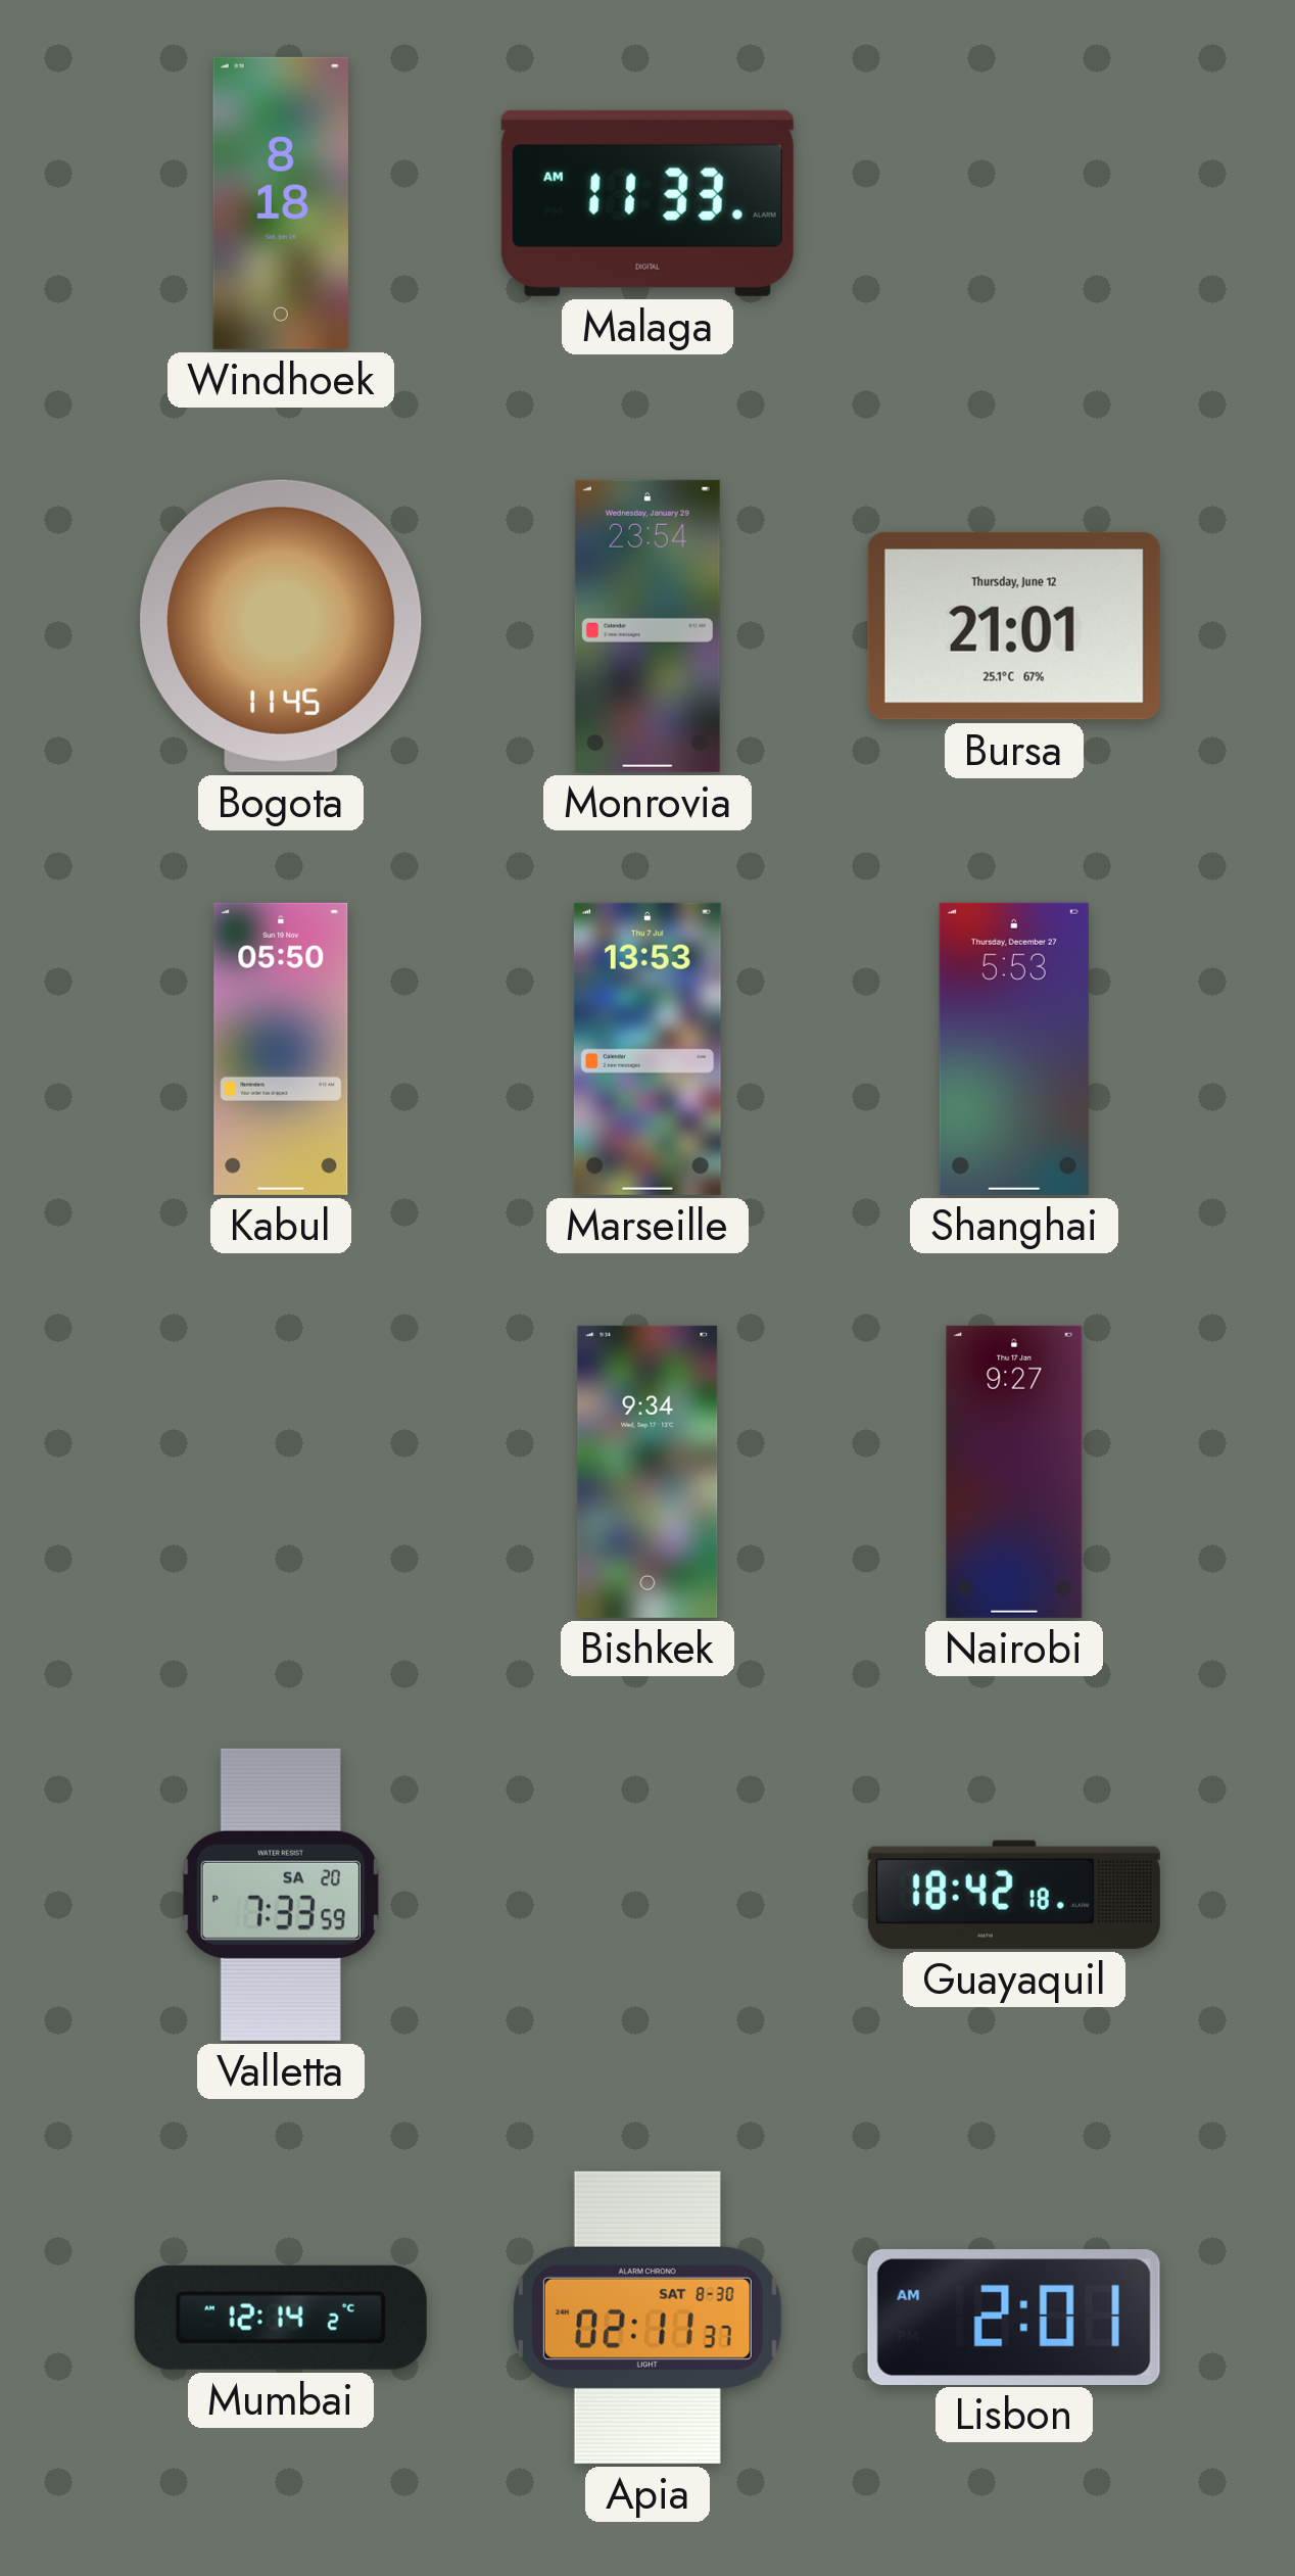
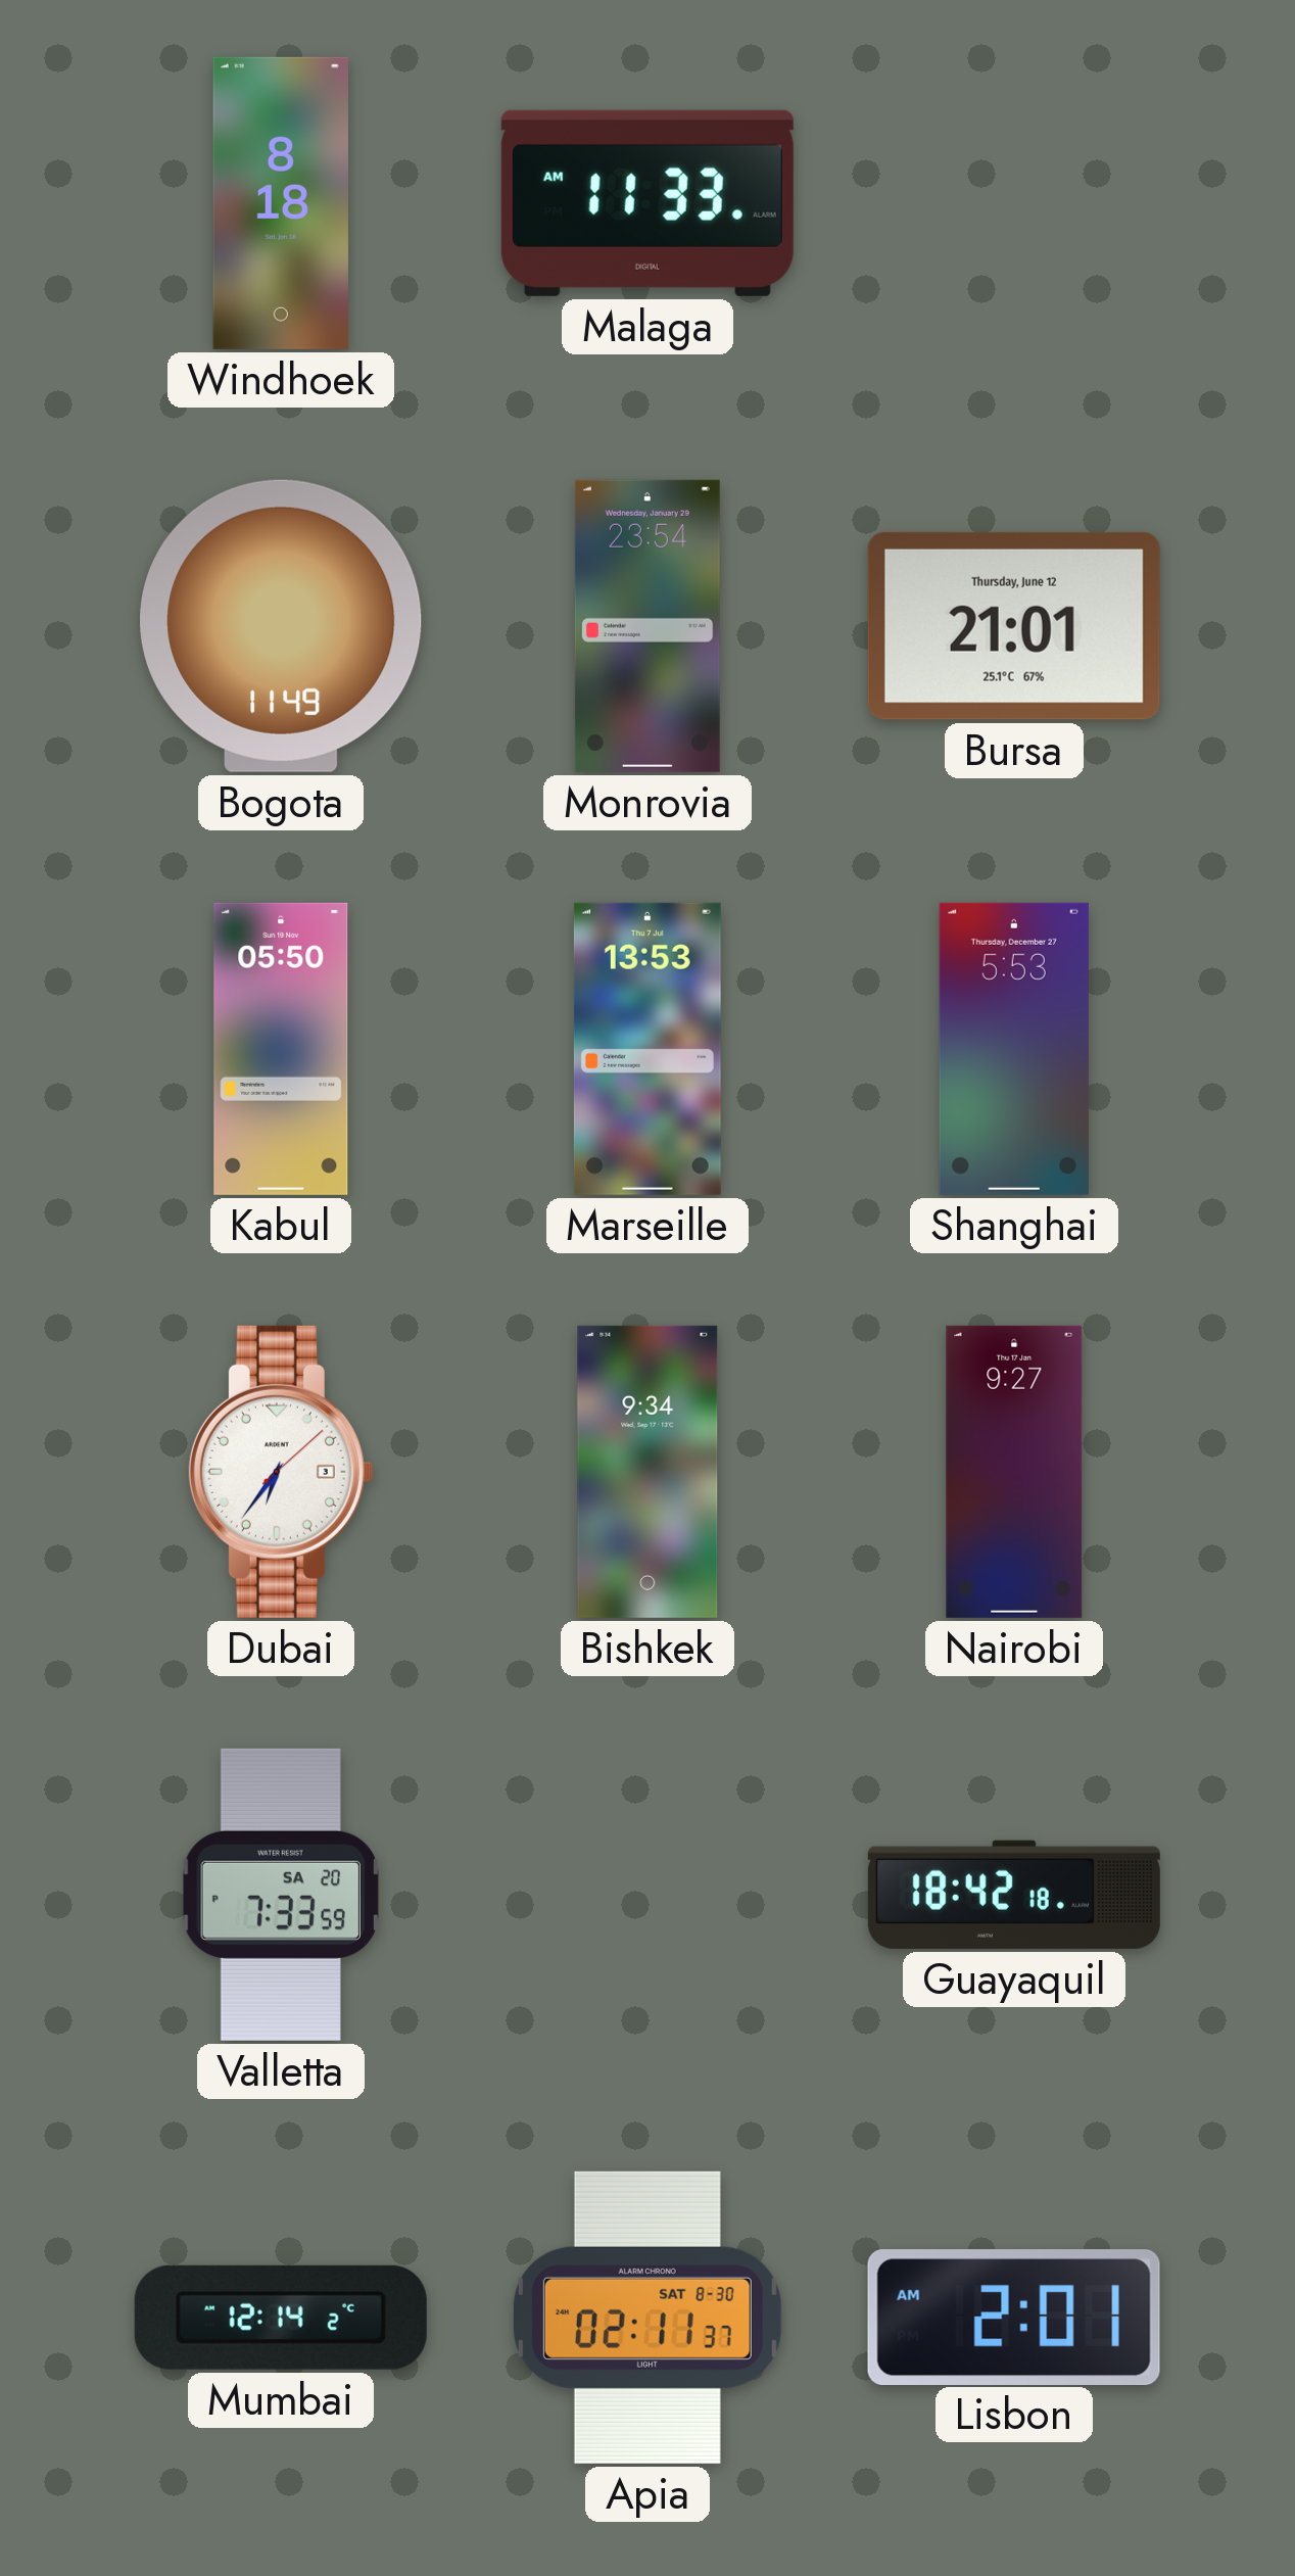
Bogota: 11:45 -> 11:49 (281, 626)
Dubai: none -> 6:36 (280, 1472)
